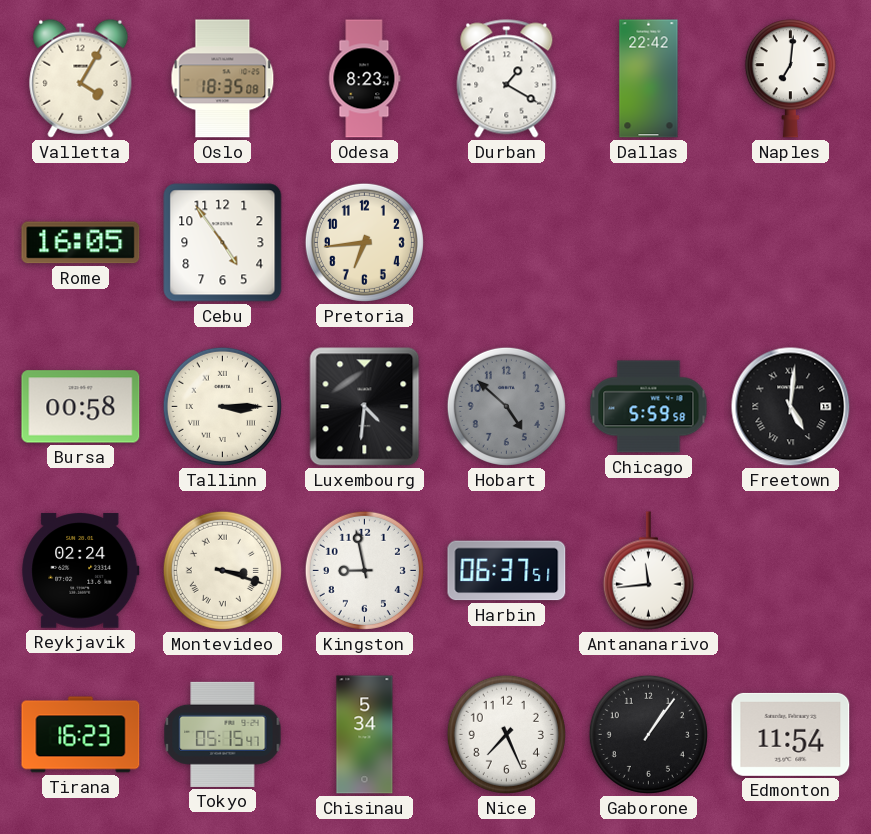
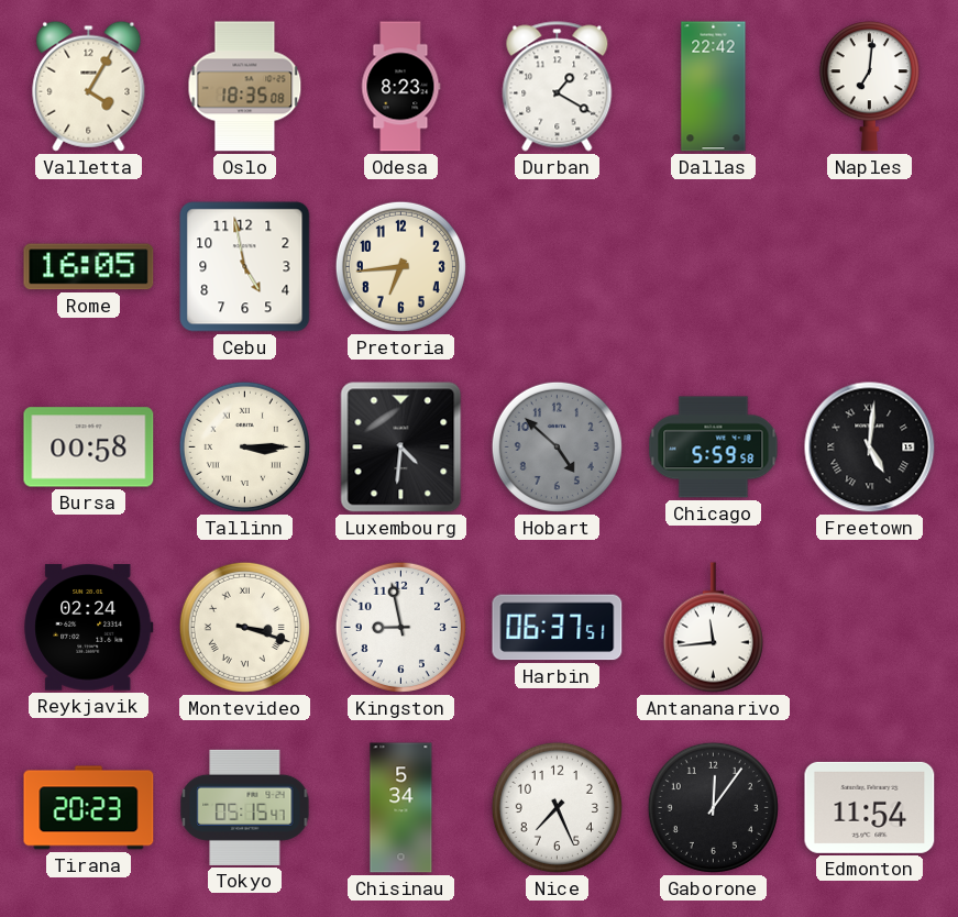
Cebu: 4:54 -> 4:58 (245, 267)
Tirana: 16:23 -> 20:23 (89, 808)
Gaborone: 1:06 -> 12:06 (713, 807)
